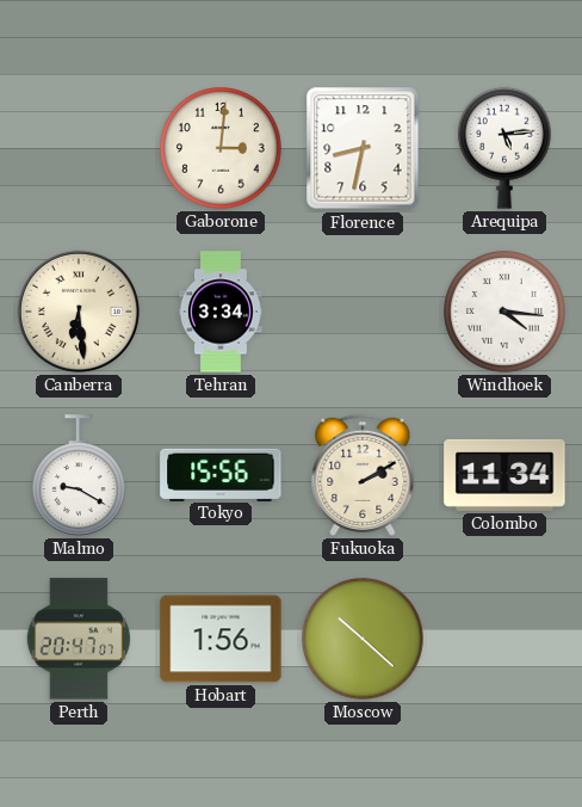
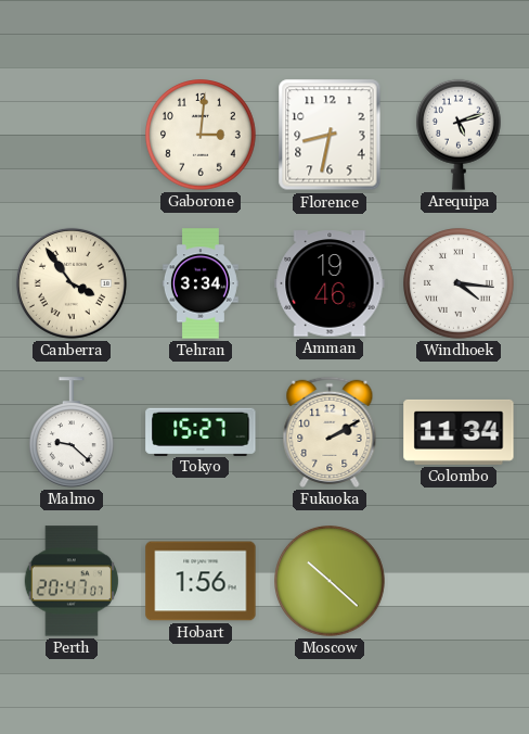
Arequipa: 5:14 -> 5:12 (459, 135)
Canberra: 6:29 -> 3:54 (72, 283)
Amman: none -> 19:46 (330, 283)
Malmo: 9:20 -> 9:22 (72, 432)
Tokyo: 15:56 -> 15:27 (201, 431)
